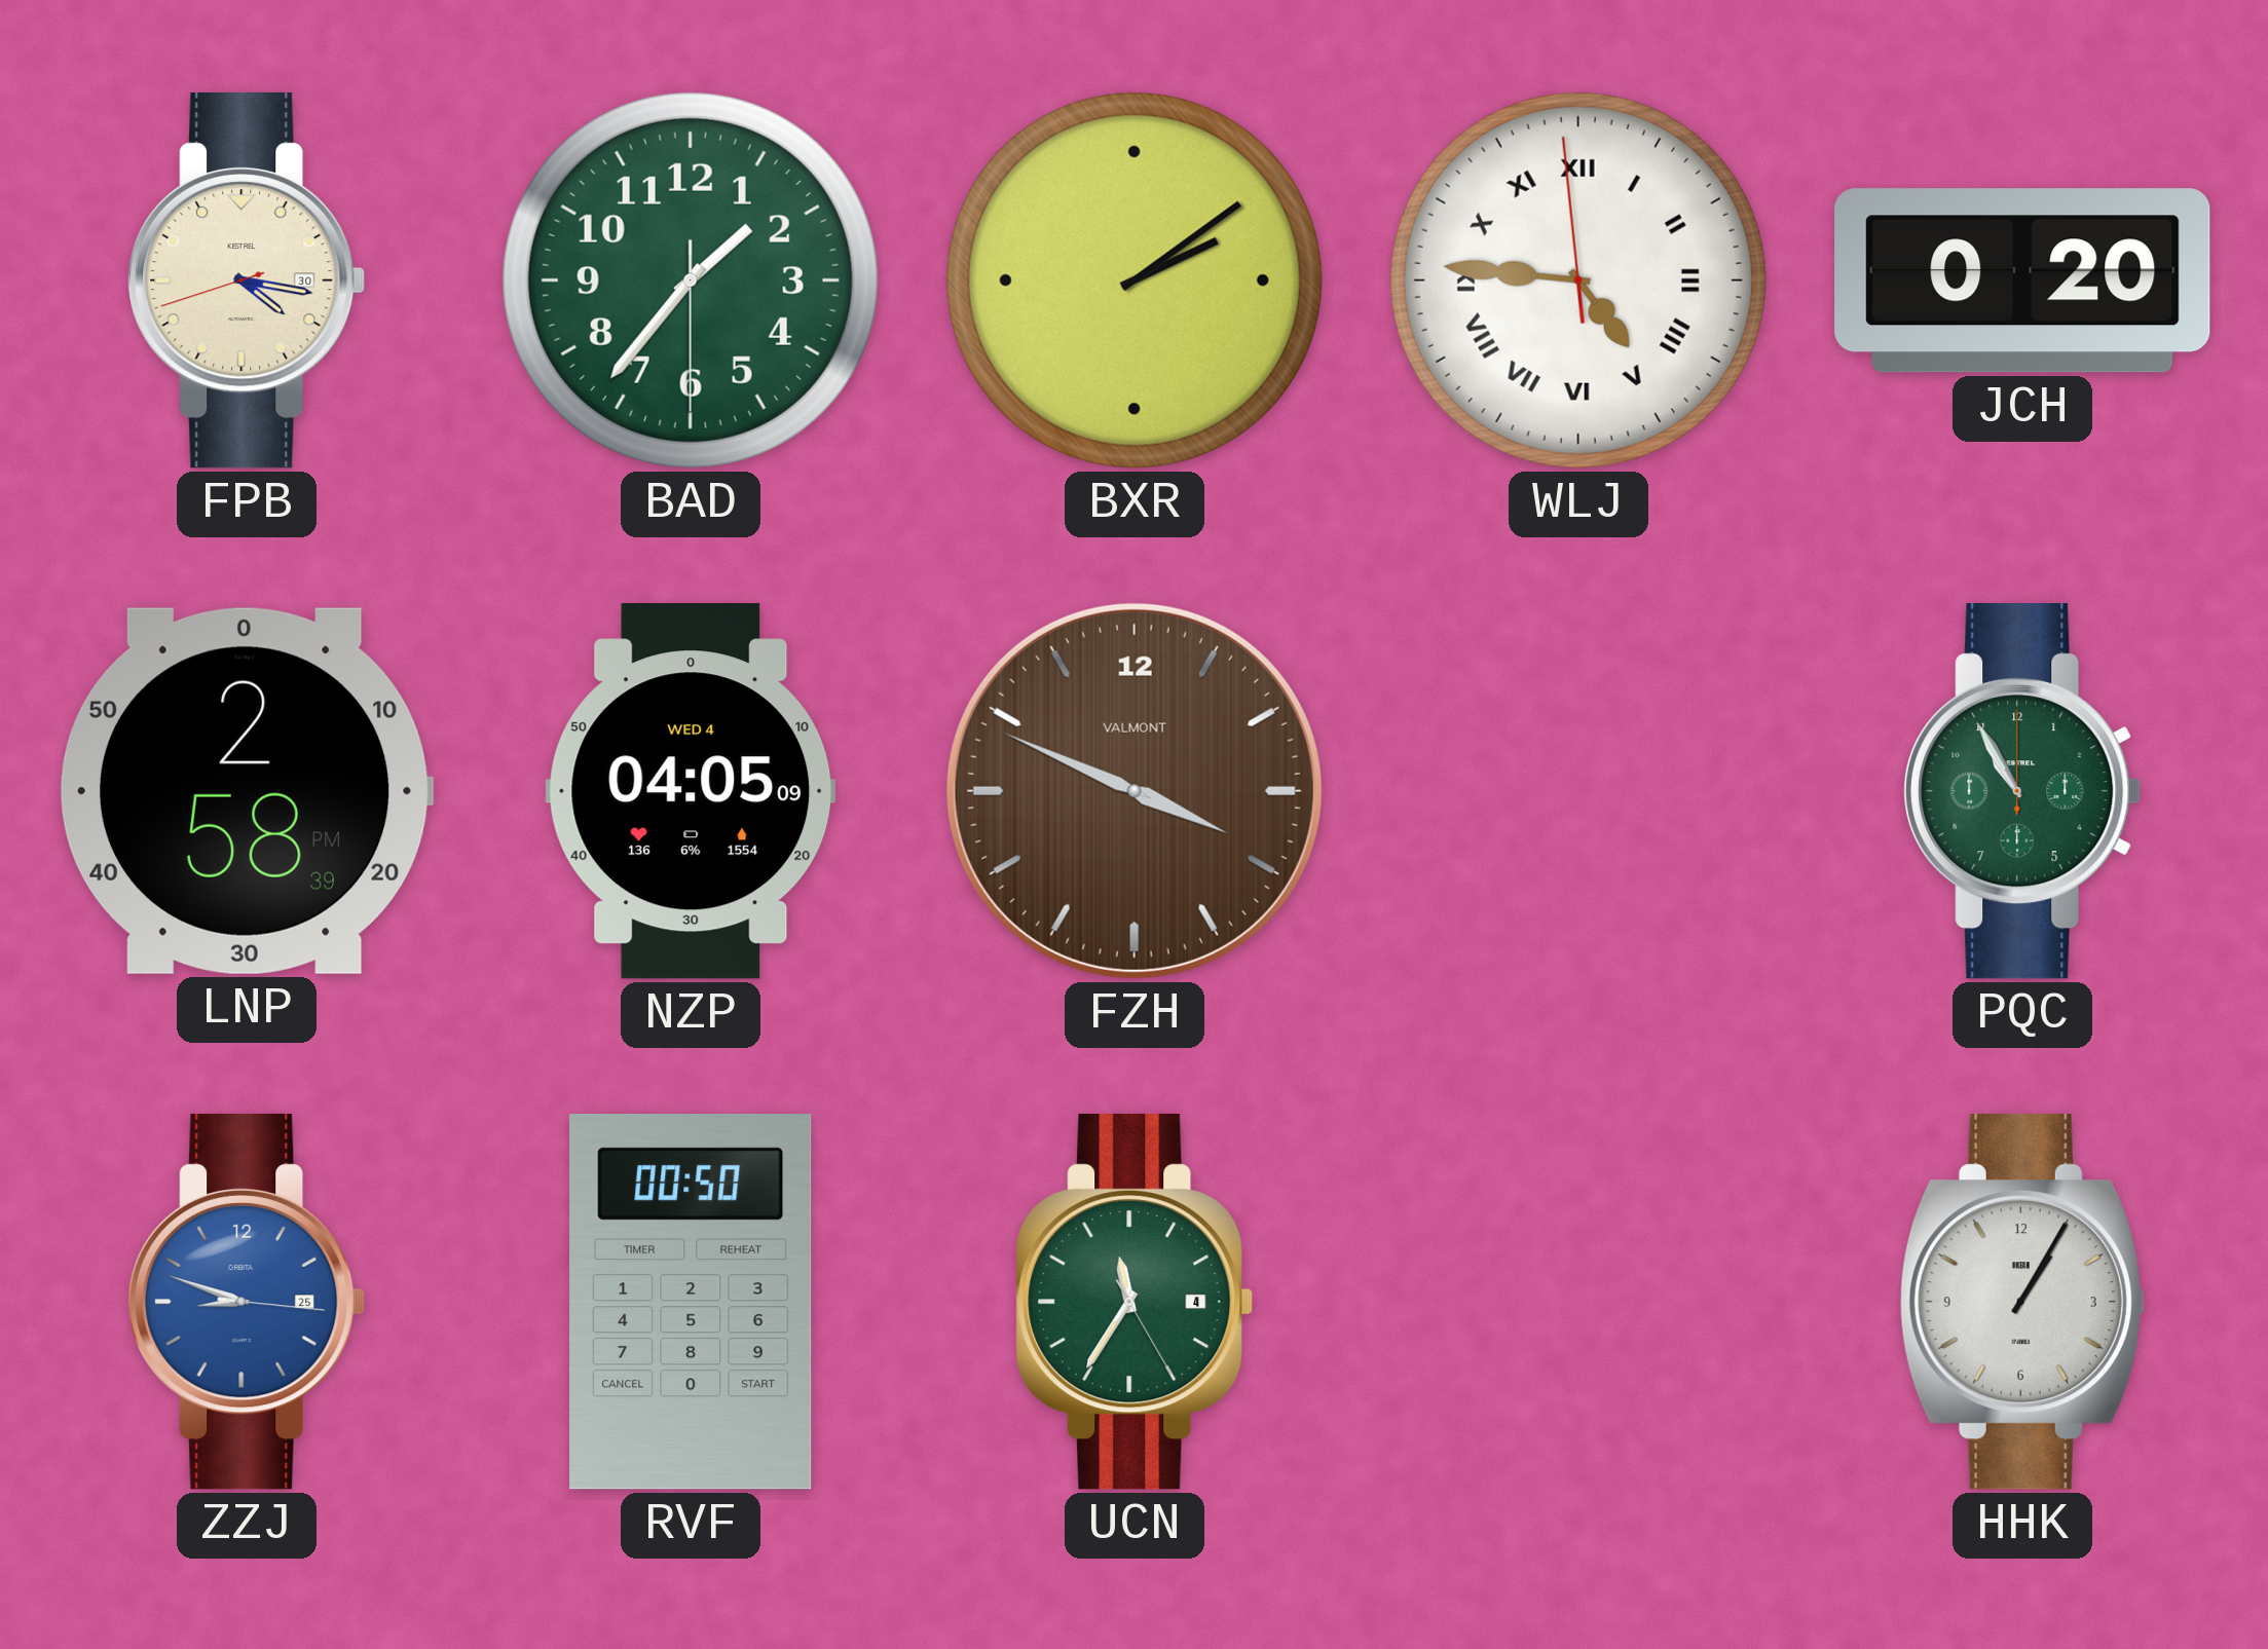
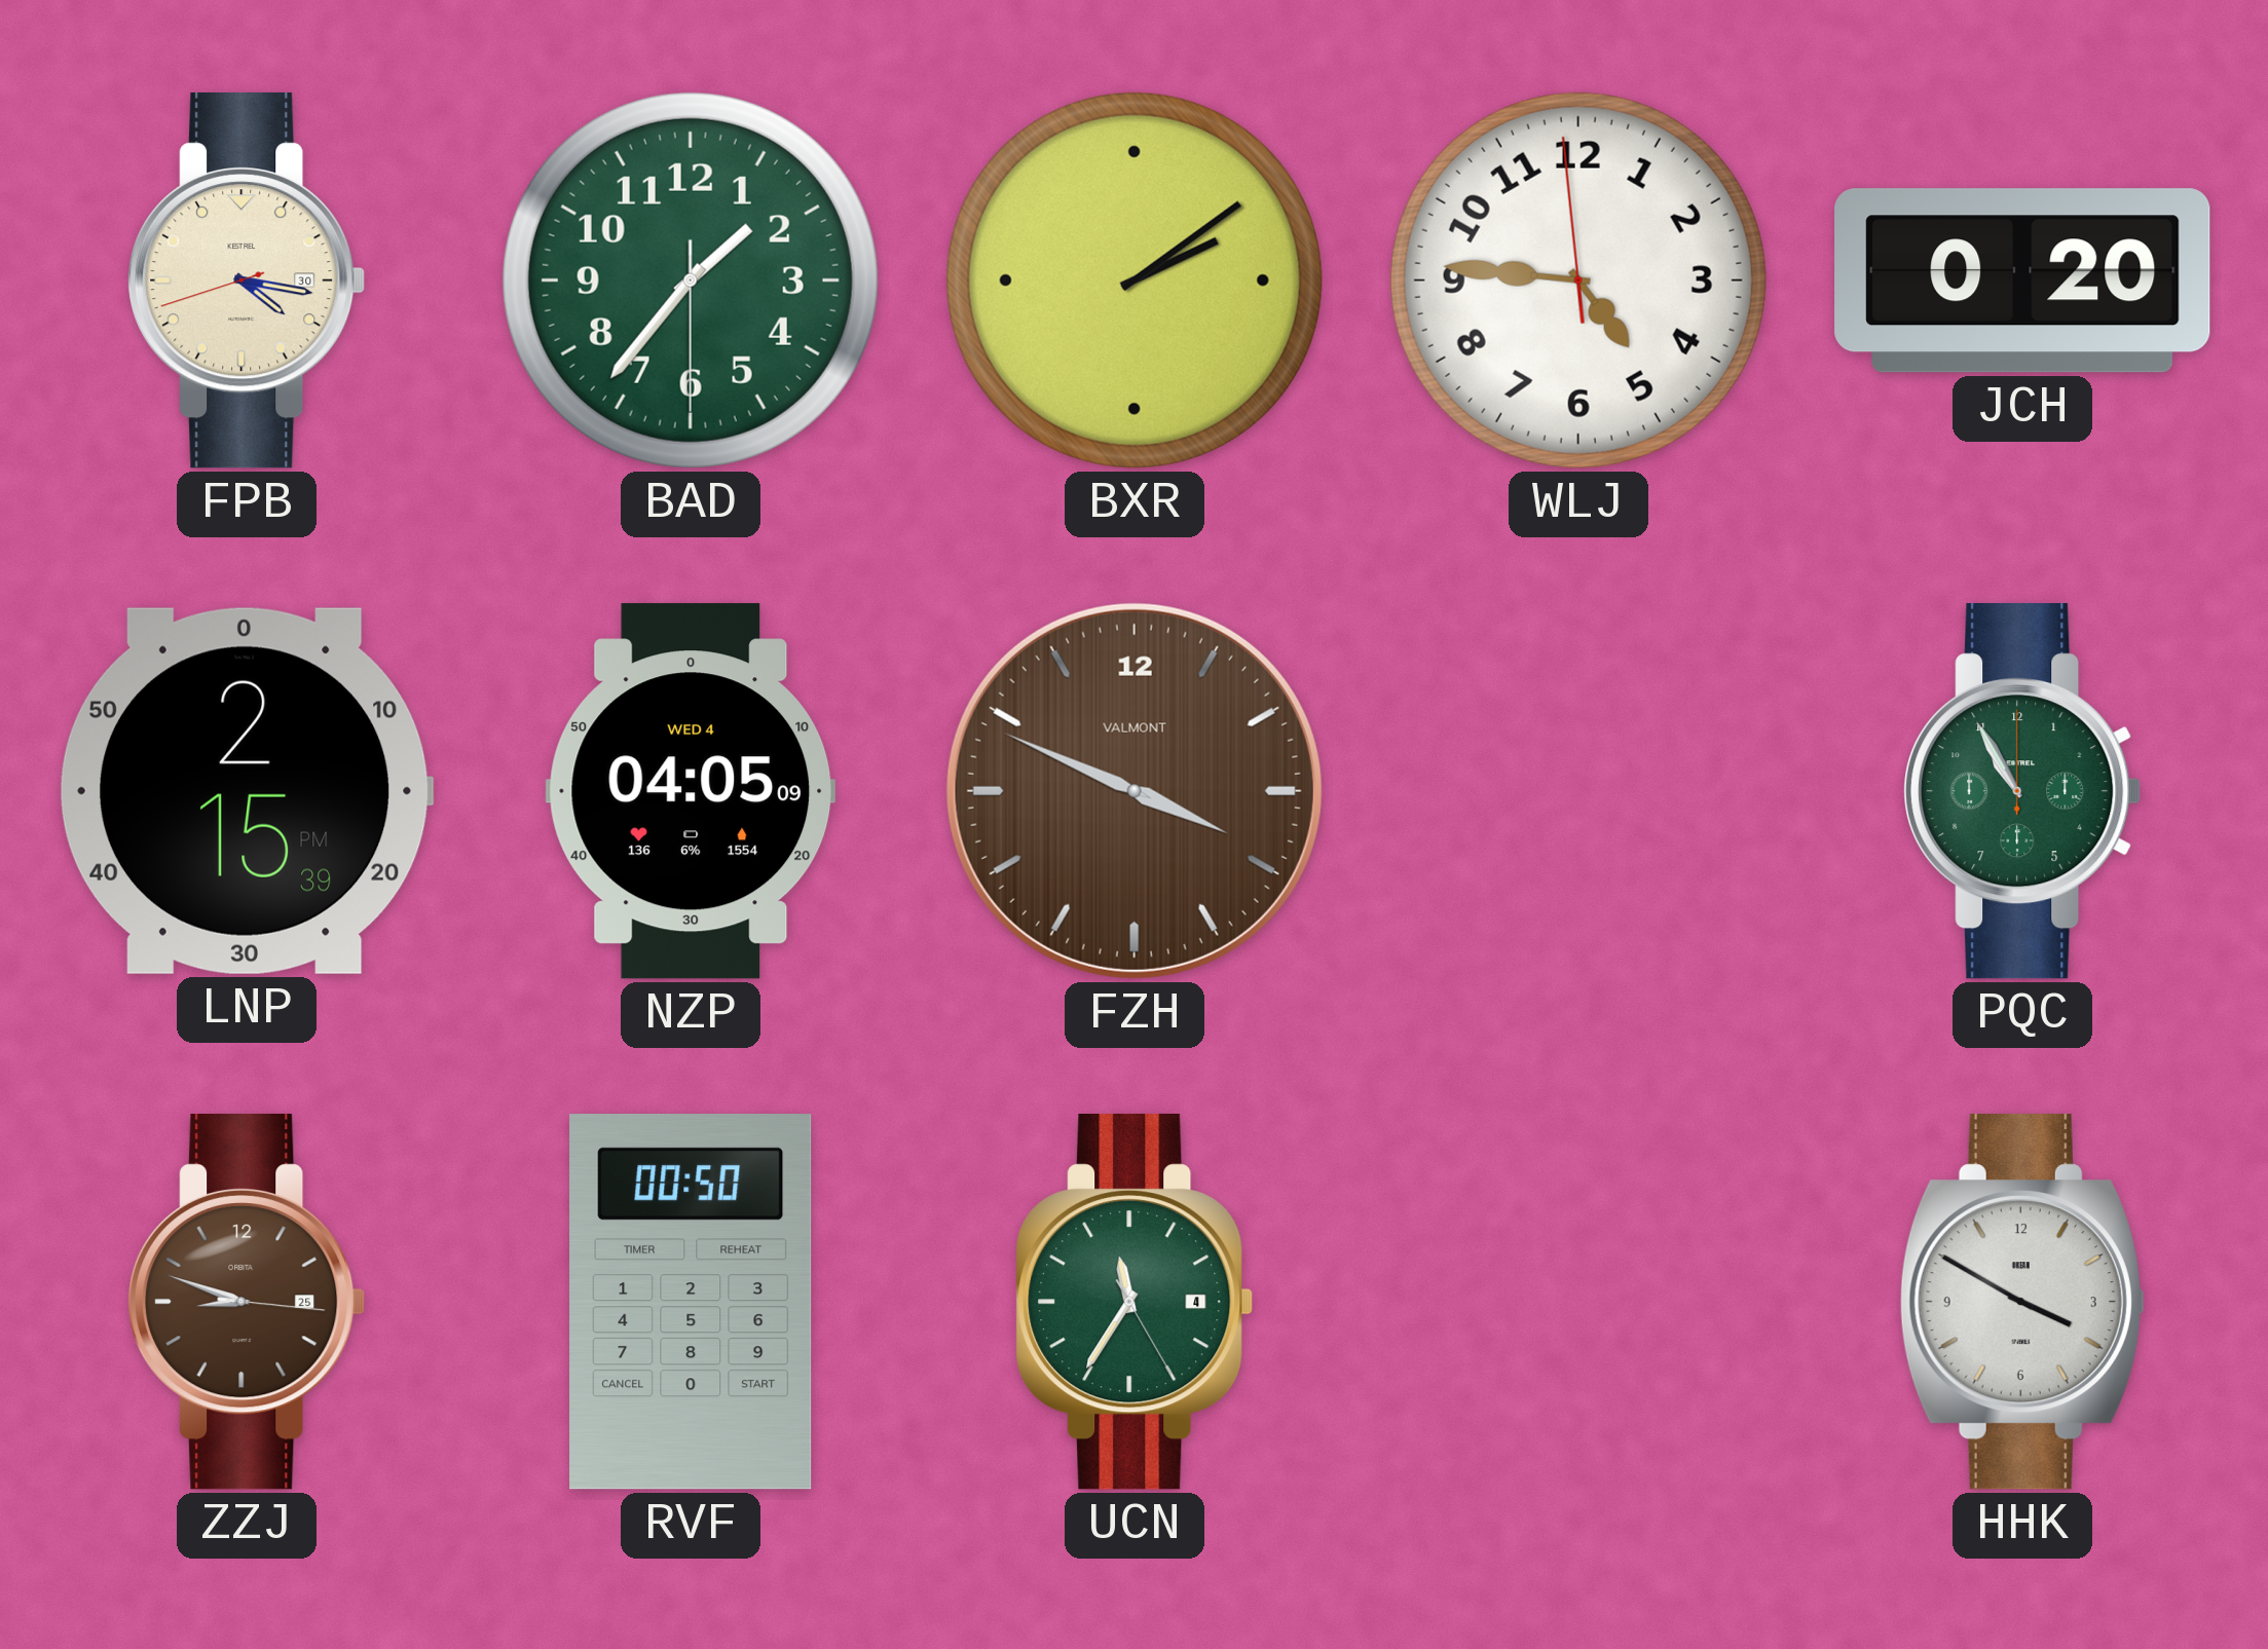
WLJ numerals: Roman -> Arabic (1578, 280)
LNP: 2:58 -> 2:15 (247, 791)
ZZJ dial: blue -> brown (247, 1303)
HHK: 1:05 -> 3:50 (2022, 1303)
